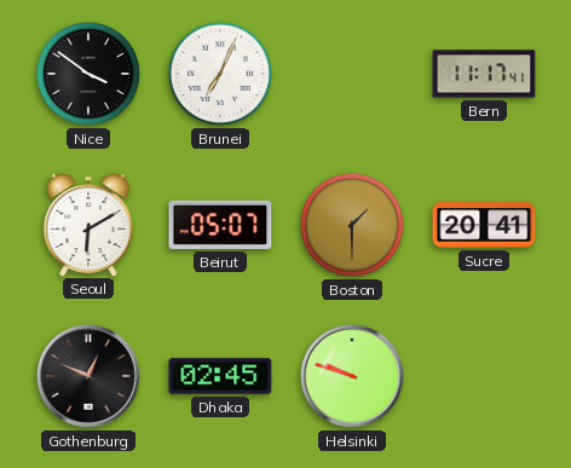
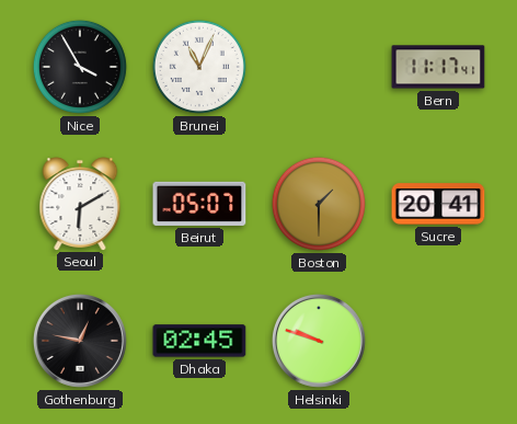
Nice: 3:51 -> 3:55 (80, 67)
Brunei: 7:04 -> 11:04 (199, 67)
Gothenburg: 12:49 -> 12:47 (80, 341)
